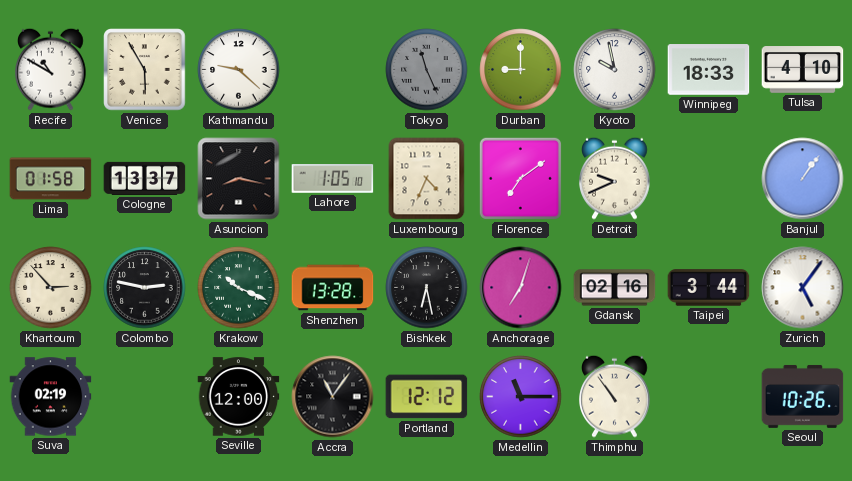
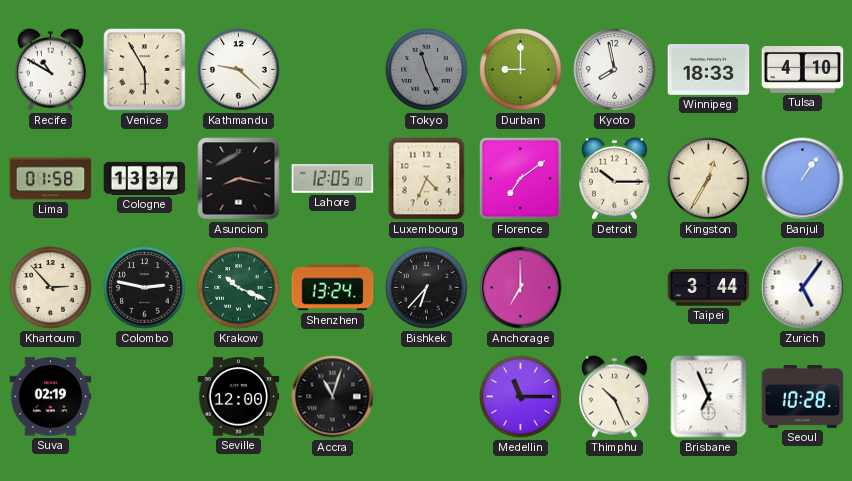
Kyoto: 9:58 -> 7:58 (615, 70)
Lahore: 1:05 -> 12:05 (333, 179)
Detroit: 9:41 -> 10:15 (615, 178)
Kingston: none -> 12:35 (709, 179)
Shenzhen: 13:28 -> 13:24 (333, 288)
Bishkek: 6:28 -> 6:37 (427, 288)
Anchorage: 7:03 -> 7:00 (521, 288)
Gdansk: 02:16 -> none (615, 288)
Accra: 11:06 -> 11:03 (333, 397)
Portland: 12:12 -> none (427, 397)
Thimphu: 10:54 -> 10:26 (615, 396)
Brisbane: none -> 6:56 (709, 397)
Seoul: 10:26 -> 10:28 (803, 396)
